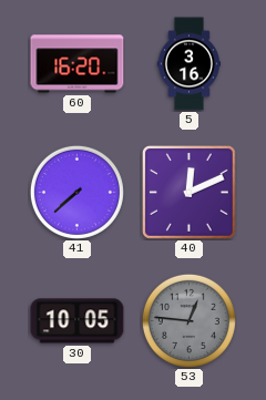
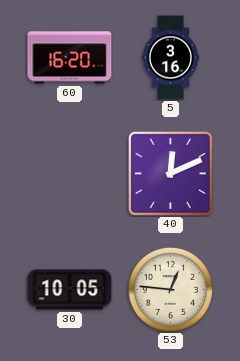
41: 7:38 -> none (76, 192)
53 dial: grey -> cream (170, 289)
